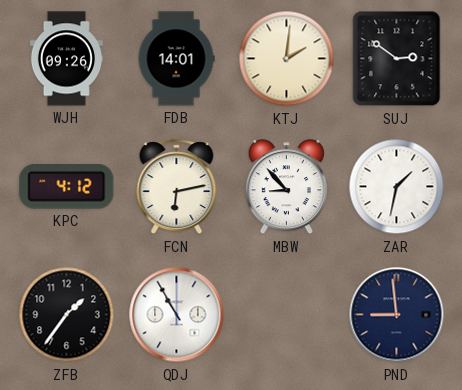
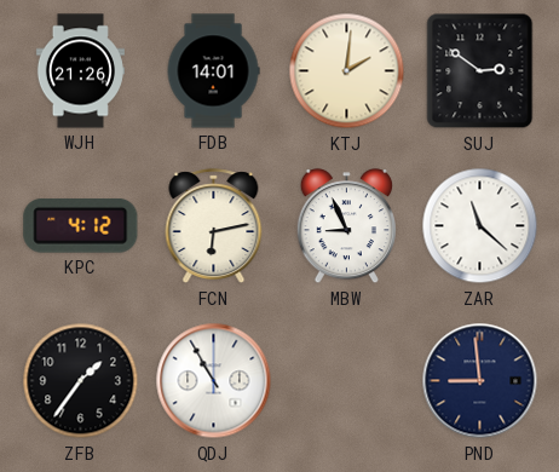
WJH: 09:26 -> 21:26 (80, 71)
MBW: 8:53 -> 8:56 (346, 226)
ZAR: 1:32 -> 11:22 (480, 226)
